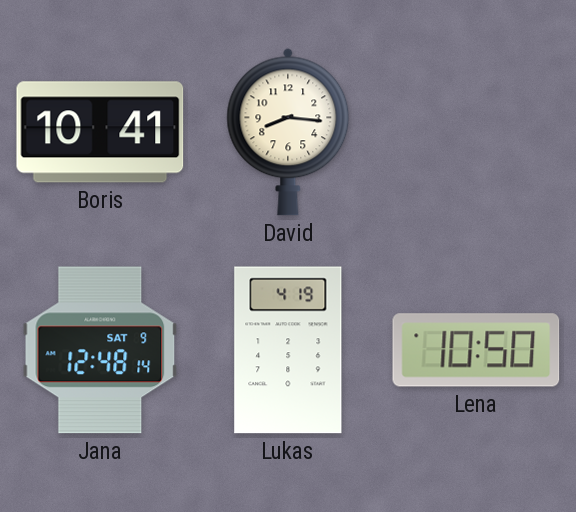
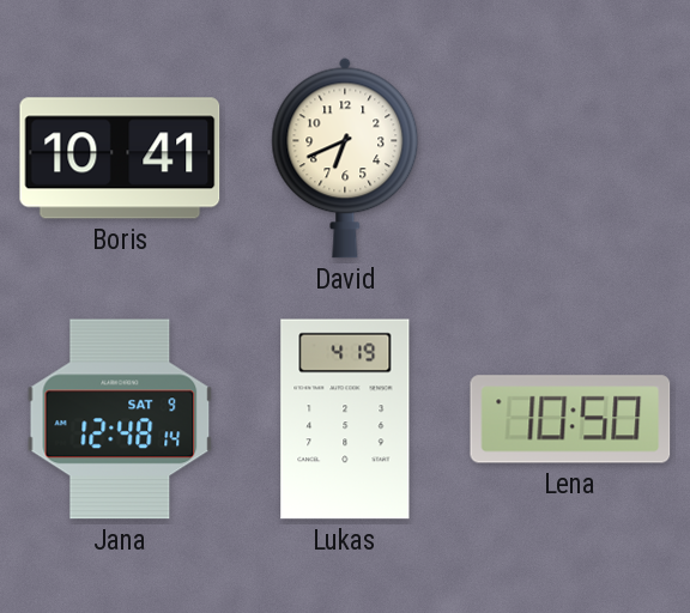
David: 8:16 -> 6:41 (345, 158)
